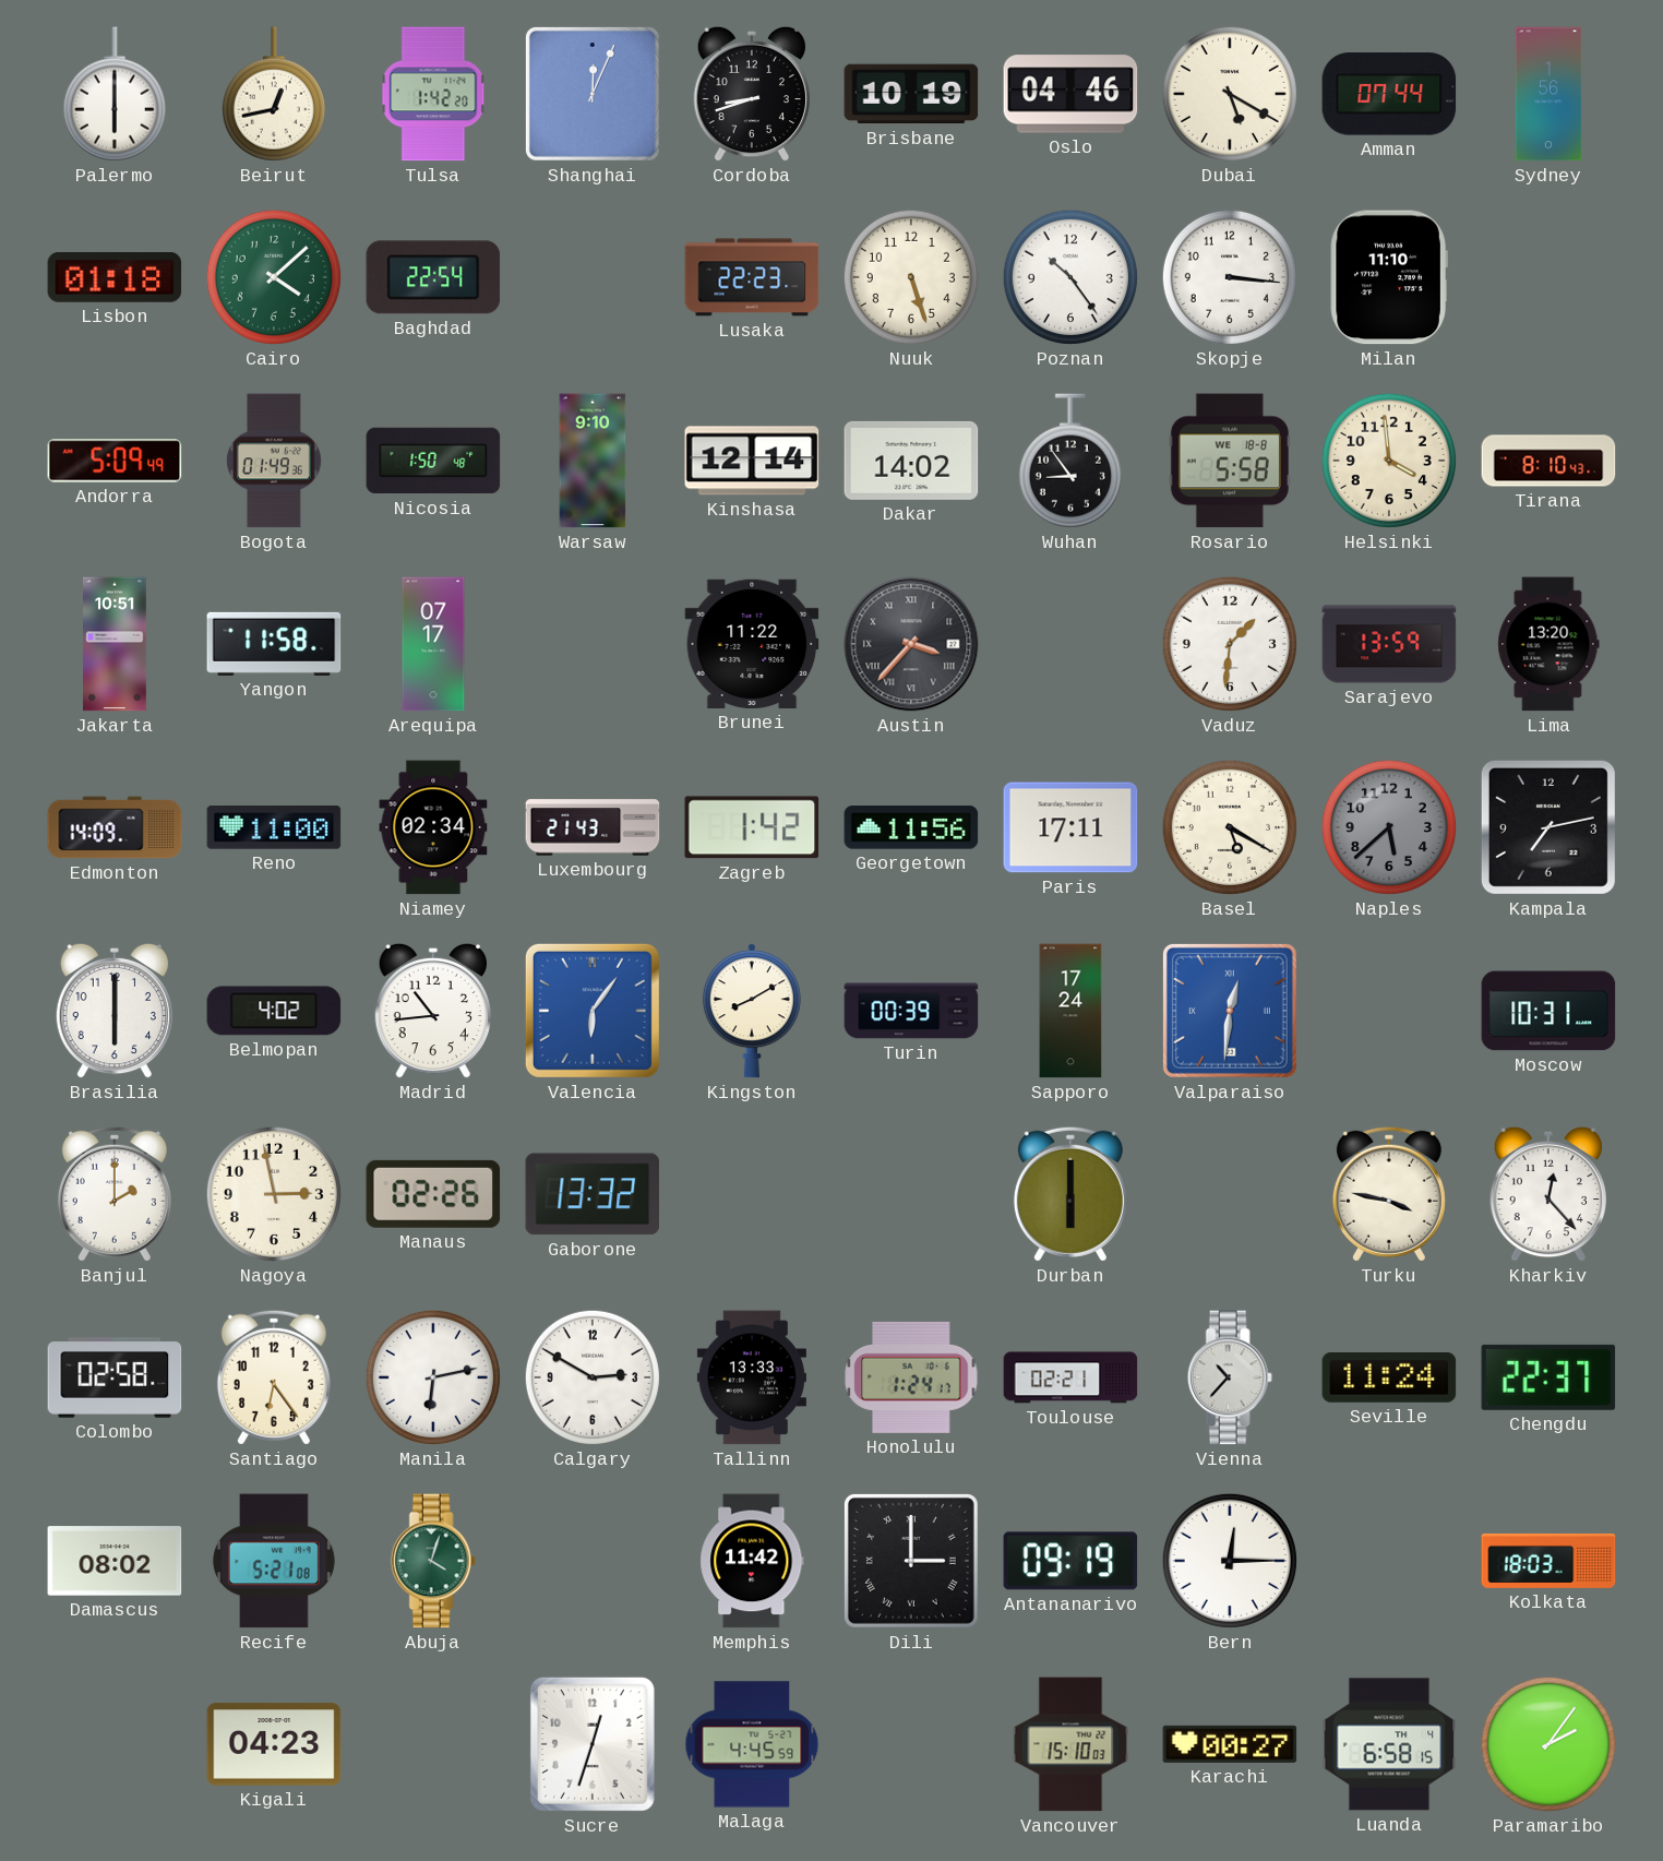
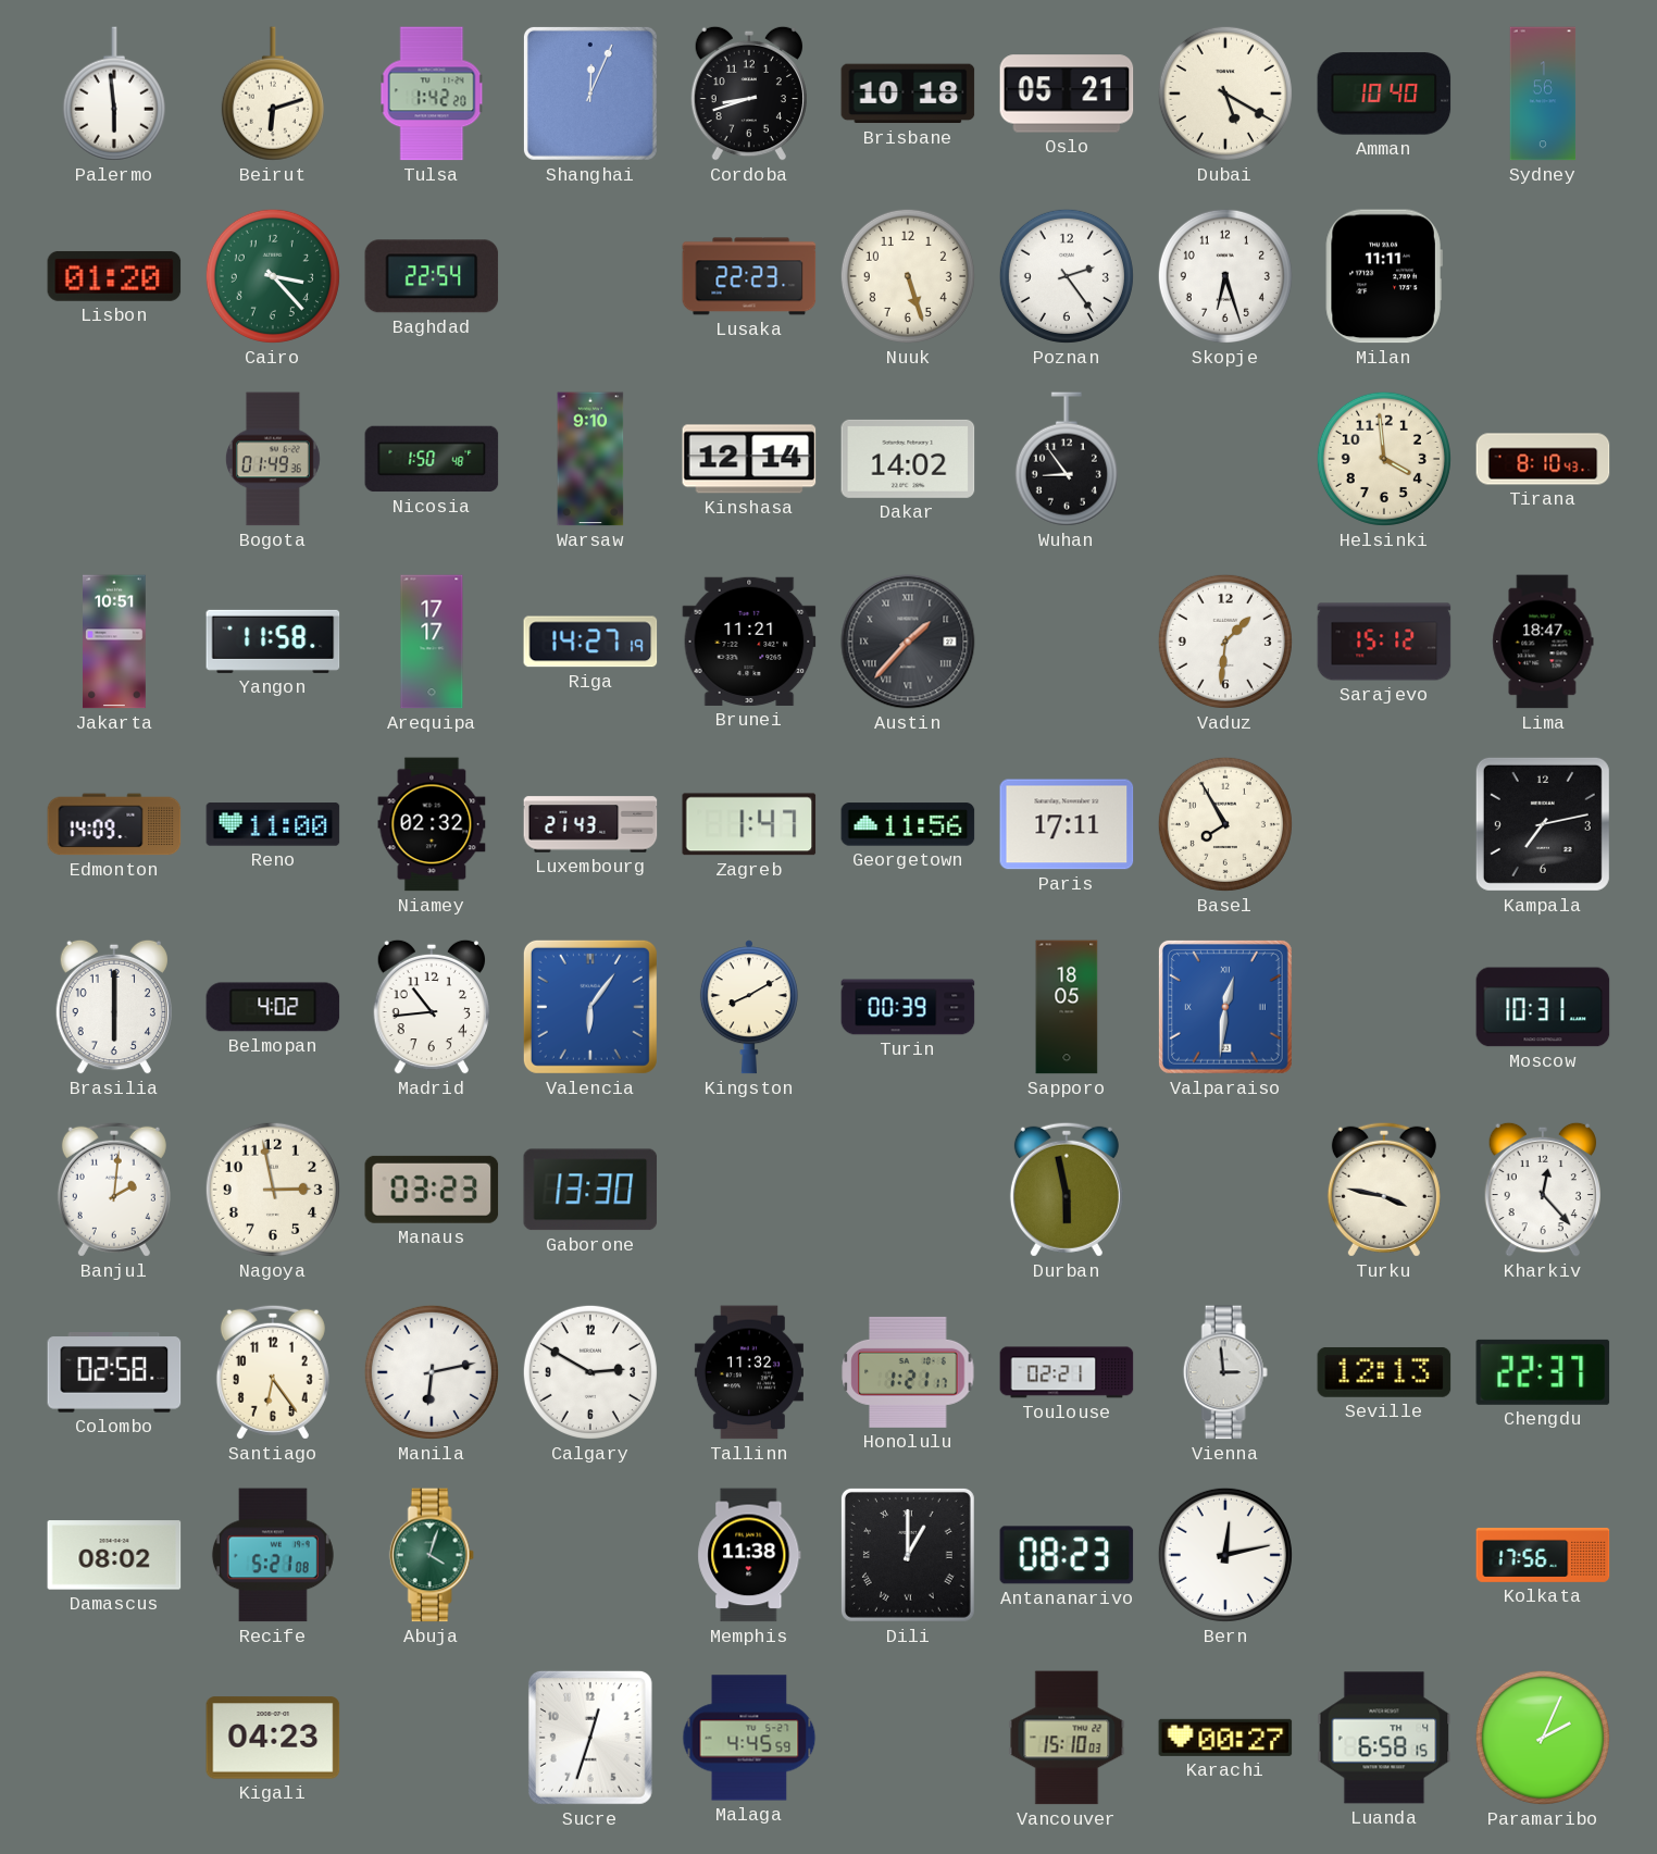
Palermo: 6:00 -> 5:59 (114, 94)
Beirut: 12:43 -> 6:12 (273, 94)
Brisbane: 10:19 -> 10:18 (908, 94)
Oslo: 04:46 -> 05:21 (1067, 94)
Amman: 07:44 -> 10:40 (1384, 94)
Lisbon: 01:18 -> 01:20 (114, 276)
Cairo: 4:08 -> 3:23 (273, 276)
Poznan: 10:24 -> 2:24 (1067, 276)
Skopje: 3:16 -> 6:27 (1225, 276)
Milan: 11:10 -> 11:11 (1384, 276)
Andorra: 5:09 -> none (115, 461)
Rosario: 5:58 -> none (1230, 461)
Arequipa: 07:17 -> 17:17 (432, 642)
Riga: none -> 14:27 (590, 642)
Brunei: 11:22 -> 11:21 (749, 642)
Austin: 3:37 -> 1:37 (908, 642)
Sarajevo: 13:59 -> 15:12 (1384, 642)
Lima: 13:20 -> 18:47 (1543, 642)
Niamey: 02:34 -> 02:32 (432, 824)
Zagreb: 1:42 -> 1:47 (749, 824)
Basel: 5:20 -> 7:55 (1225, 824)
Naples: 5:38 -> none (1389, 827)
Sapporo: 17:24 -> 18:05 (1067, 1007)
Banjul: 2:00 -> 2:01 (114, 1190)
Manaus: 02:26 -> 03:23 (432, 1190)
Gaborone: 13:32 -> 13:30 (590, 1190)
Durban: 6:00 -> 5:58 (1067, 1190)
Tallinn: 13:33 -> 11:32 (749, 1372)
Honolulu: 1:24 -> 1:21 (908, 1372)
Vienna: 10:37 -> 2:59 (1225, 1372)
Seville: 11:24 -> 12:13 (1384, 1372)
Memphis: 11:42 -> 11:38 (749, 1555)
Dili: 3:00 -> 1:00 (908, 1555)
Antananarivo: 09:19 -> 08:23 (1067, 1555)
Bern: 12:15 -> 12:13 (1225, 1555)
Kolkata: 18:03 -> 17:56 (1543, 1555)
Paramaribo: 2:06 -> 2:04 (1543, 1738)
